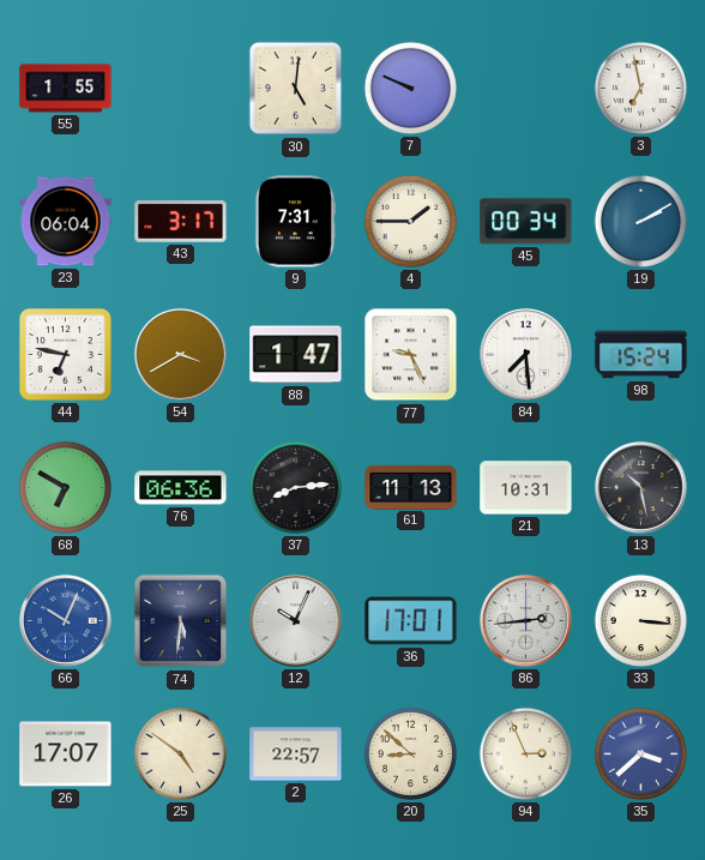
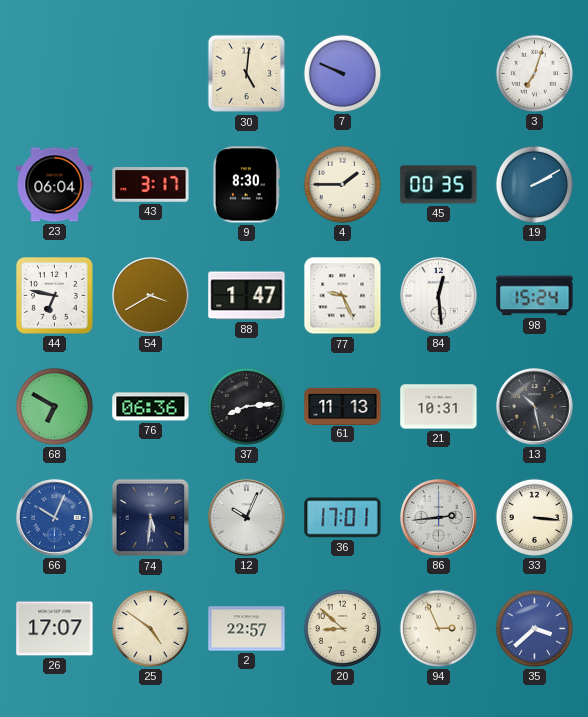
55: 1:55 -> none (66, 89)
3: 6:58 -> 7:03 (534, 73)
9: 7:31 -> 8:30 (245, 185)
45: 00:34 -> 00:35 (439, 185)
84: 7:29 -> 12:29 (439, 296)
